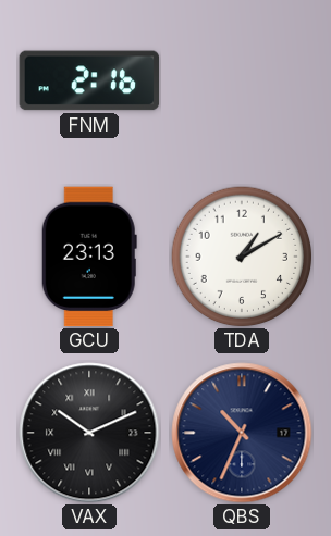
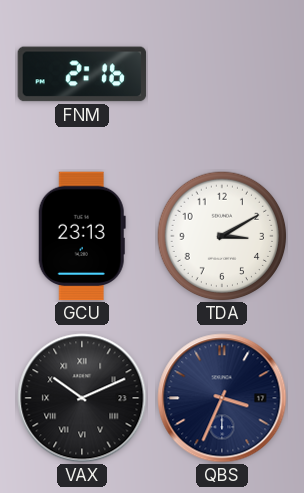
TDA: 1:10 -> 3:10 (222, 236)
QBS: 10:34 -> 3:34 (222, 398)
